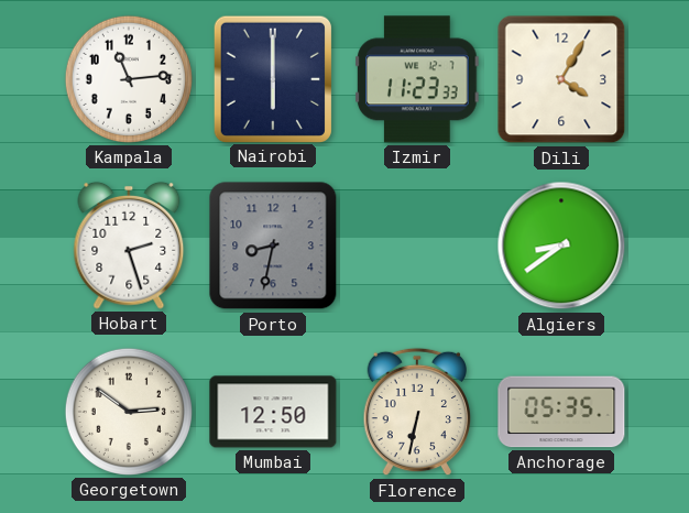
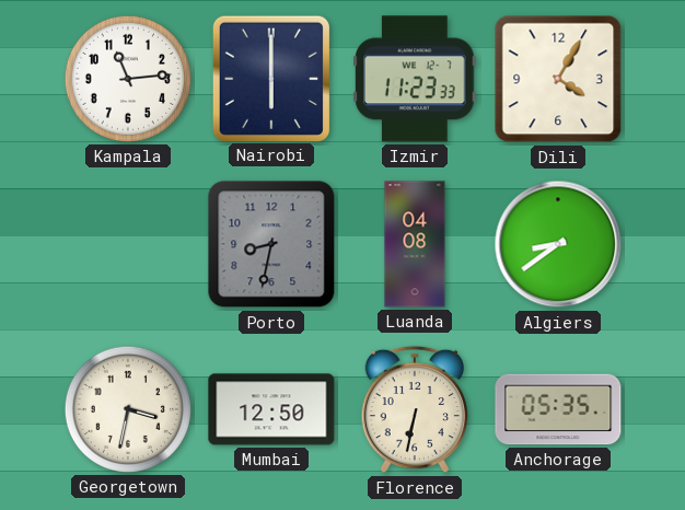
Hobart: 2:27 -> none (129, 245)
Luanda: none -> 04:08 (415, 244)
Georgetown: 2:51 -> 3:32 (128, 409)
